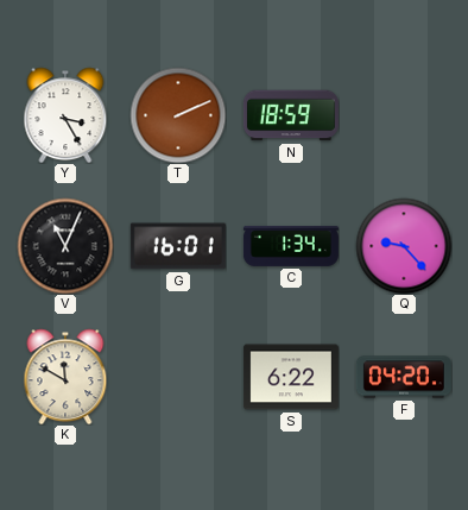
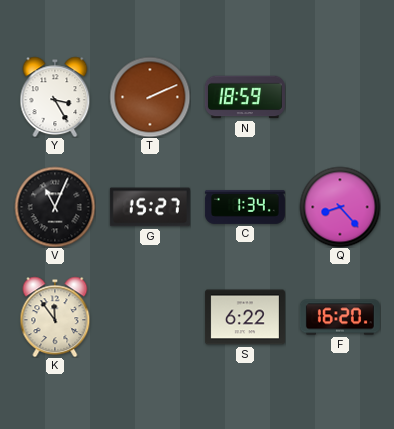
G: 16:01 -> 15:27 (150, 207)
Q: 9:23 -> 8:23 (340, 207)
K: 11:50 -> 11:54 (55, 317)
F: 04:20 -> 16:20 (340, 317)
